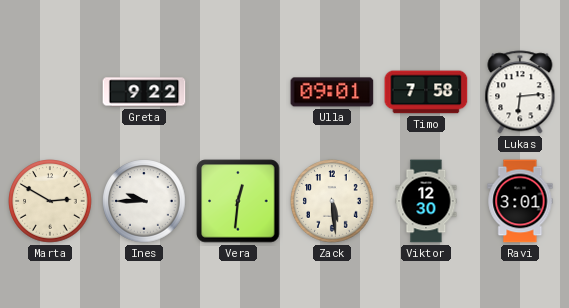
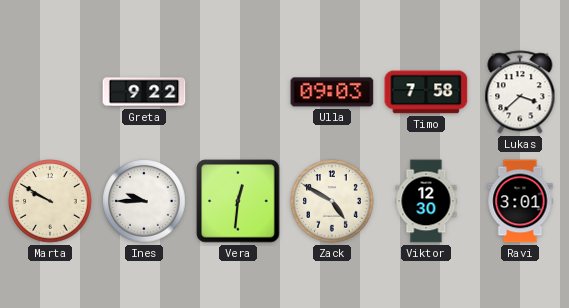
Ulla: 09:01 -> 09:03 (332, 92)
Lukas: 6:14 -> 3:38 (520, 92)
Marta: 2:50 -> 9:50 (50, 201)
Zack: 5:29 -> 4:50 (332, 201)
